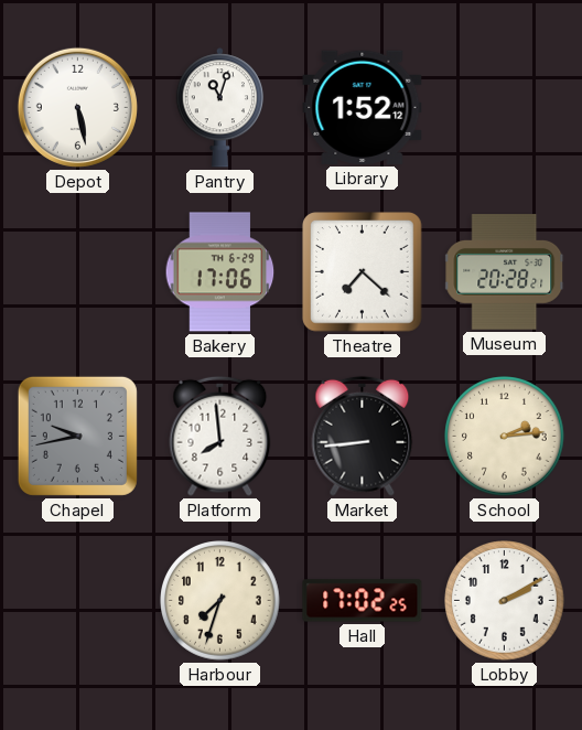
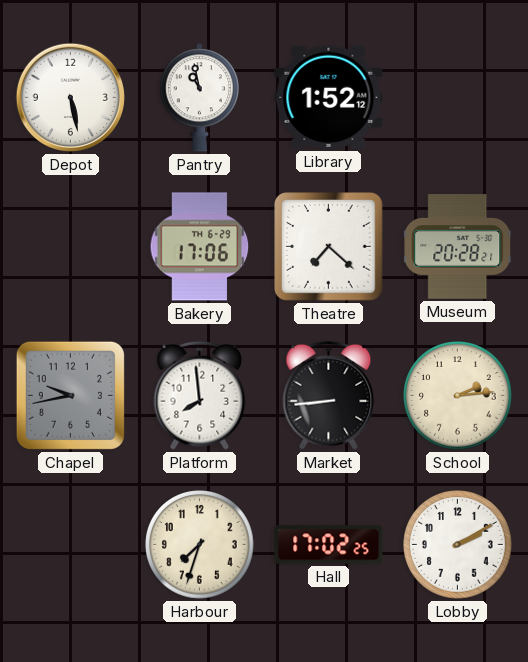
Pantry: 11:03 -> 10:58 (199, 98)
